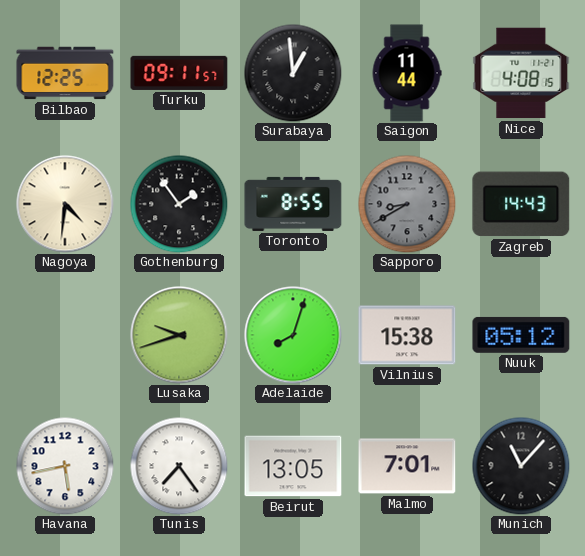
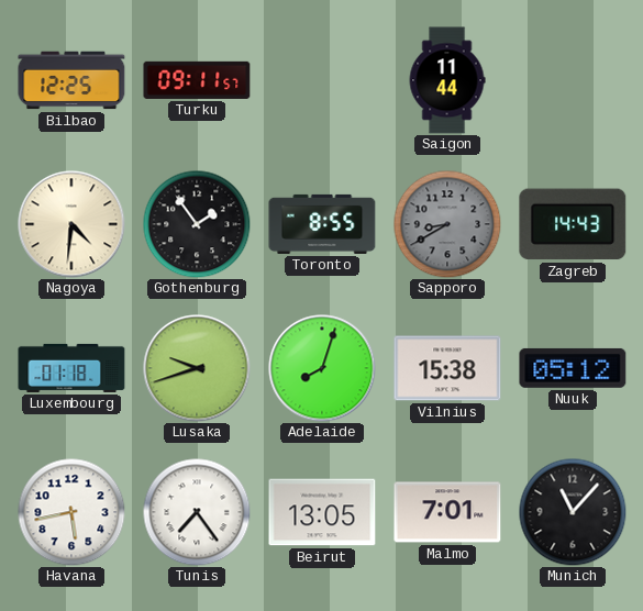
Surabaya: 12:59 -> none (293, 73)
Nice: 4:08 -> none (521, 73)
Luxembourg: none -> 01:18 (71, 368)
